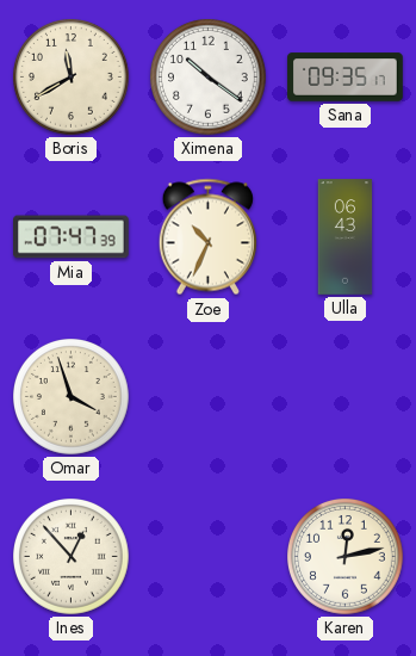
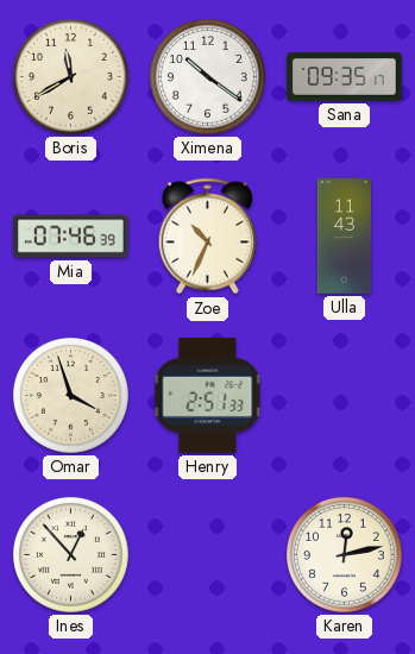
Mia: 07:47 -> 07:46 (71, 237)
Ulla: 06:43 -> 11:43 (345, 237)
Henry: none -> 2:51 (208, 395)
